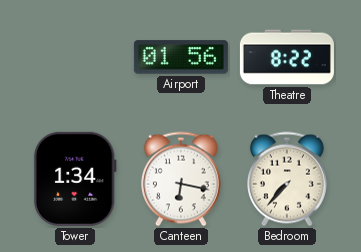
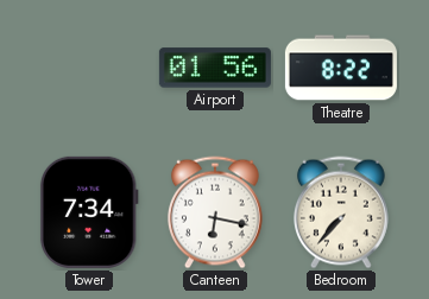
Tower: 1:34 -> 7:34 (89, 212)
